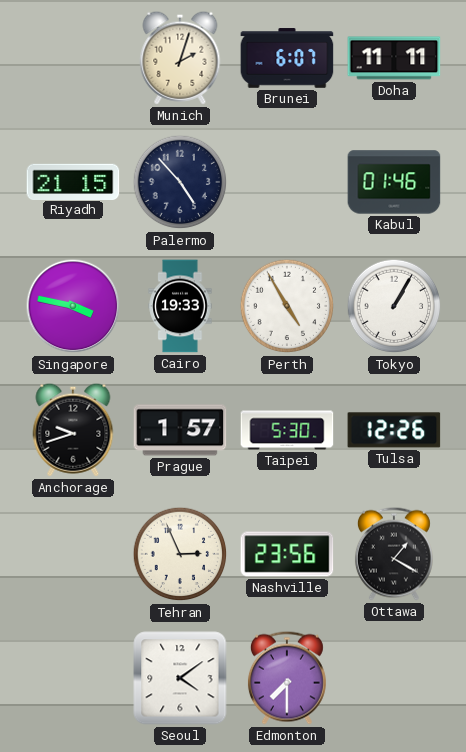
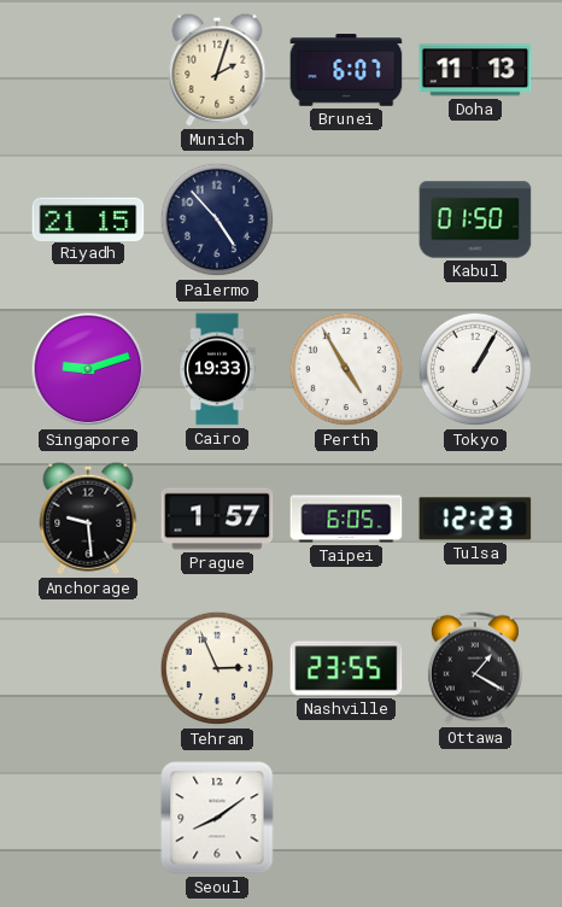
Doha: 11:11 -> 11:13 (475, 70)
Kabul: 01:46 -> 01:50 (475, 220)
Singapore: 3:47 -> 9:12 (88, 369)
Anchorage: 9:42 -> 9:29 (88, 519)
Taipei: 5:30 -> 6:05 (346, 519)
Tulsa: 12:26 -> 12:23 (475, 519)
Nashville: 23:56 -> 23:55 (346, 668)
Seoul: 4:09 -> 8:09 (217, 818)
Edmonton: 7:30 -> none (287, 678)
